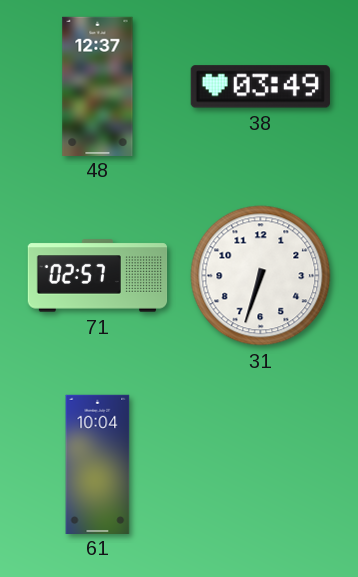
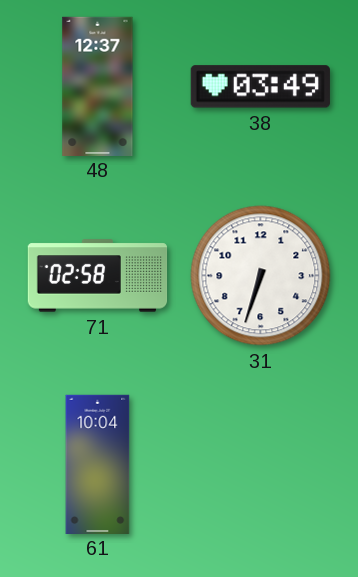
71: 02:57 -> 02:58 (98, 276)
